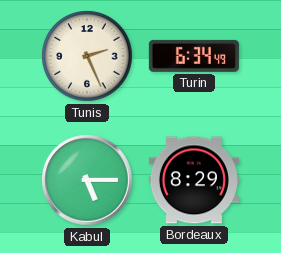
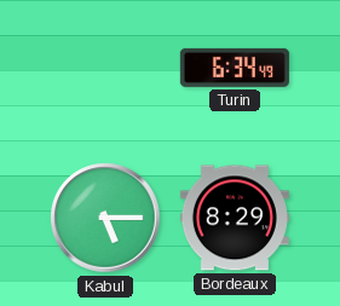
Tunis: 2:26 -> none (87, 56)
